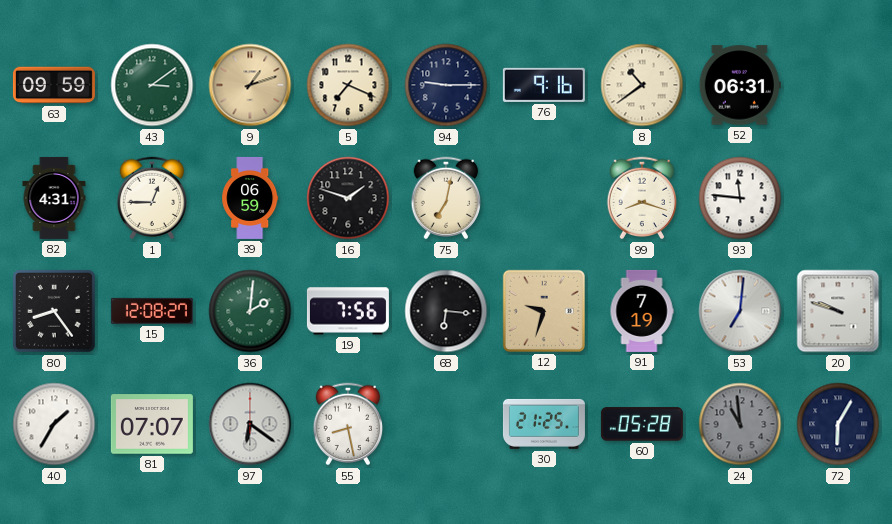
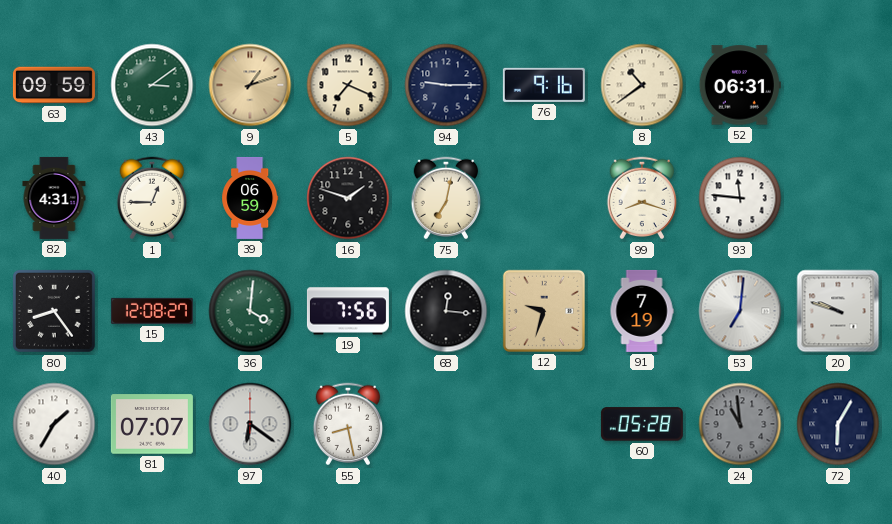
36: 2:01 -> 4:01 (250, 311)
68: 6:16 -> 12:16 (446, 311)
30: 21:25 -> none (544, 424)
